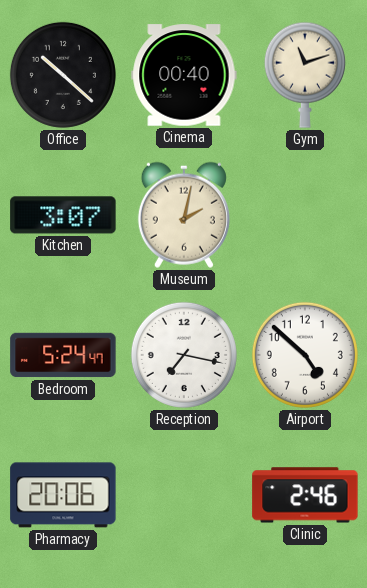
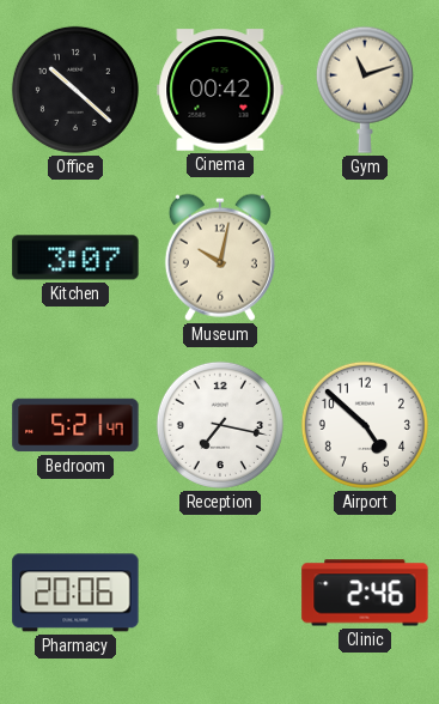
Cinema: 00:40 -> 00:42 (220, 90)
Museum: 2:02 -> 10:02 (220, 257)
Bedroom: 5:24 -> 5:21 (75, 425)
